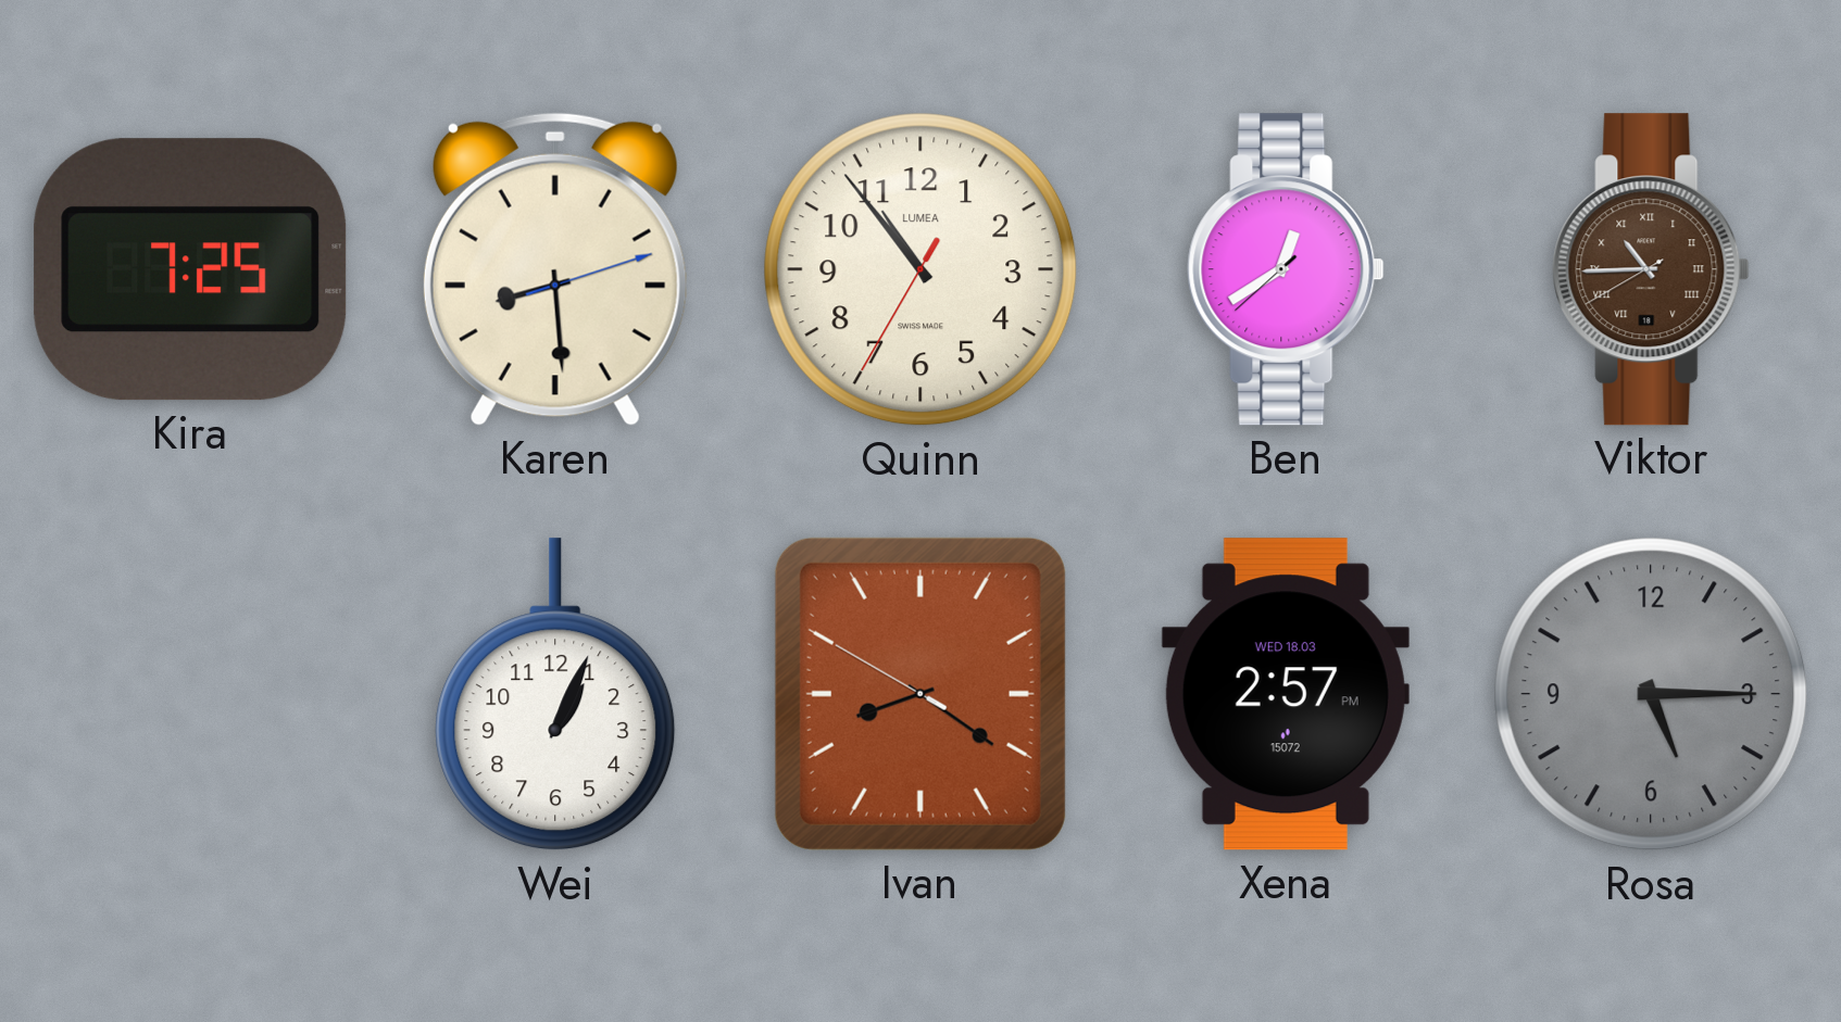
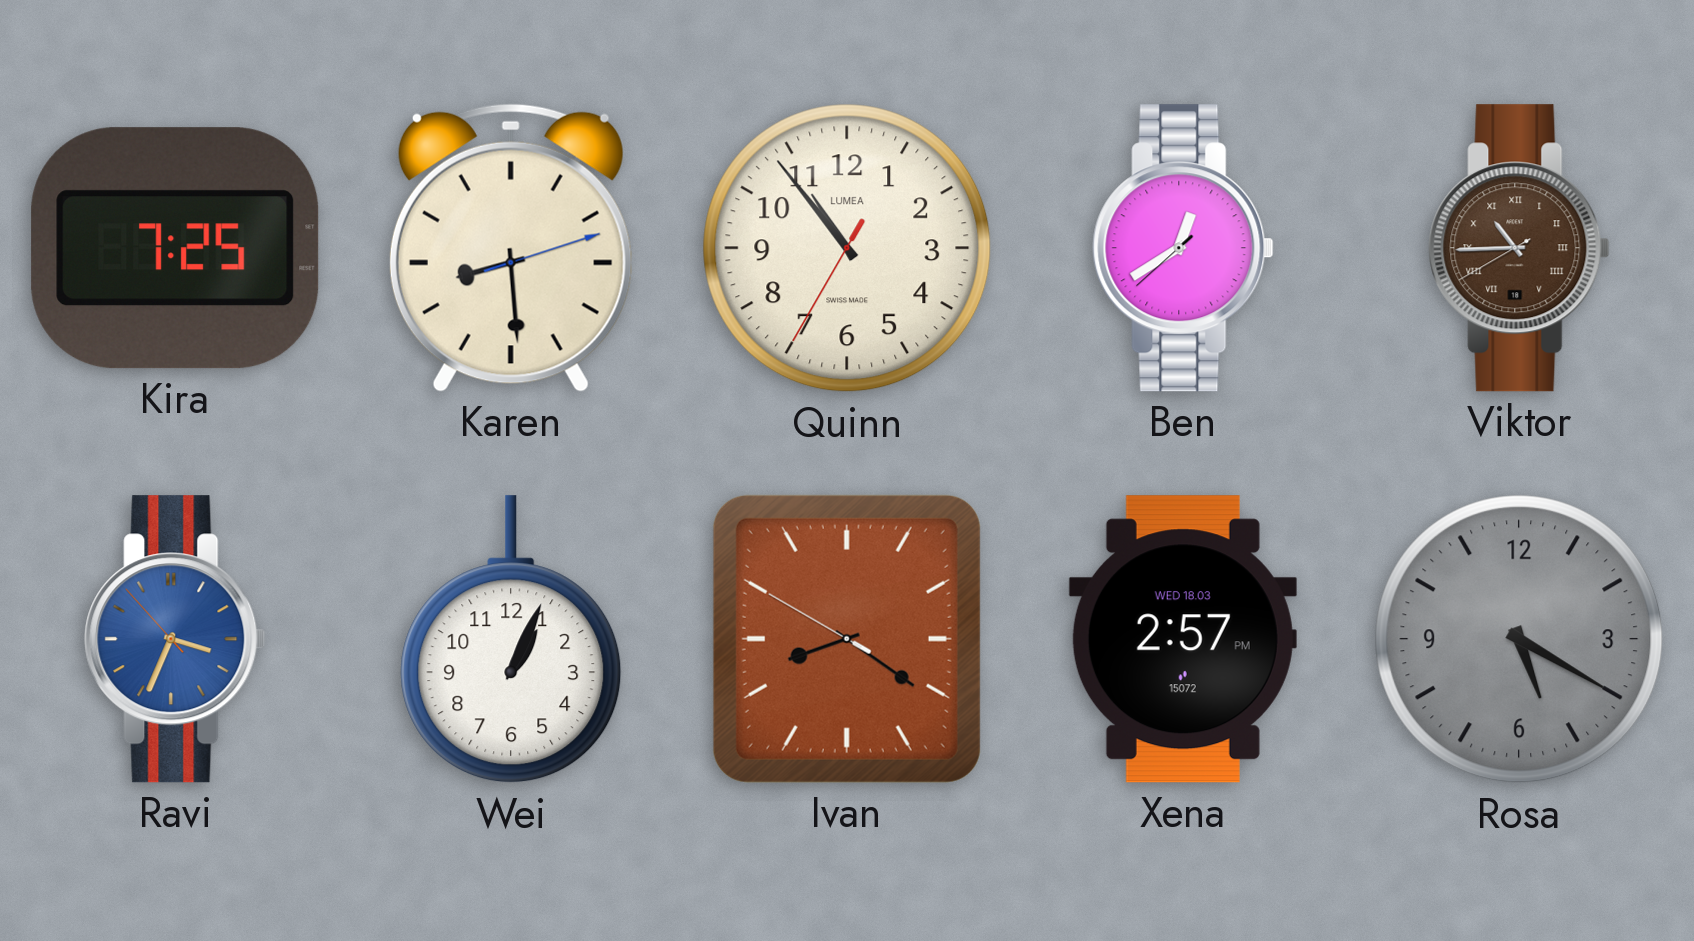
Ravi: none -> 3:33 (175, 639)
Rosa: 5:15 -> 5:20 (1519, 639)
